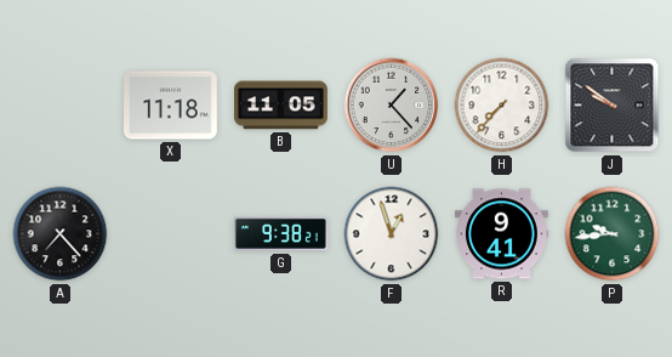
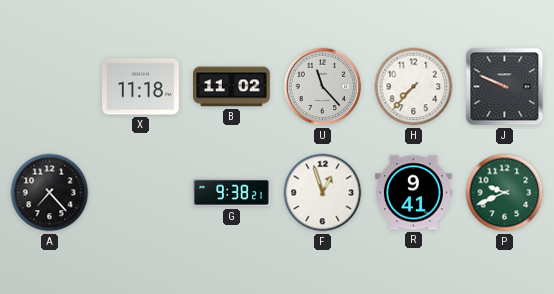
B: 11:05 -> 11:02 (232, 87)
U: 1:23 -> 11:23 (323, 87)
J: 9:51 -> 9:49 (505, 87)
P: 9:44 -> 9:41 (505, 193)
